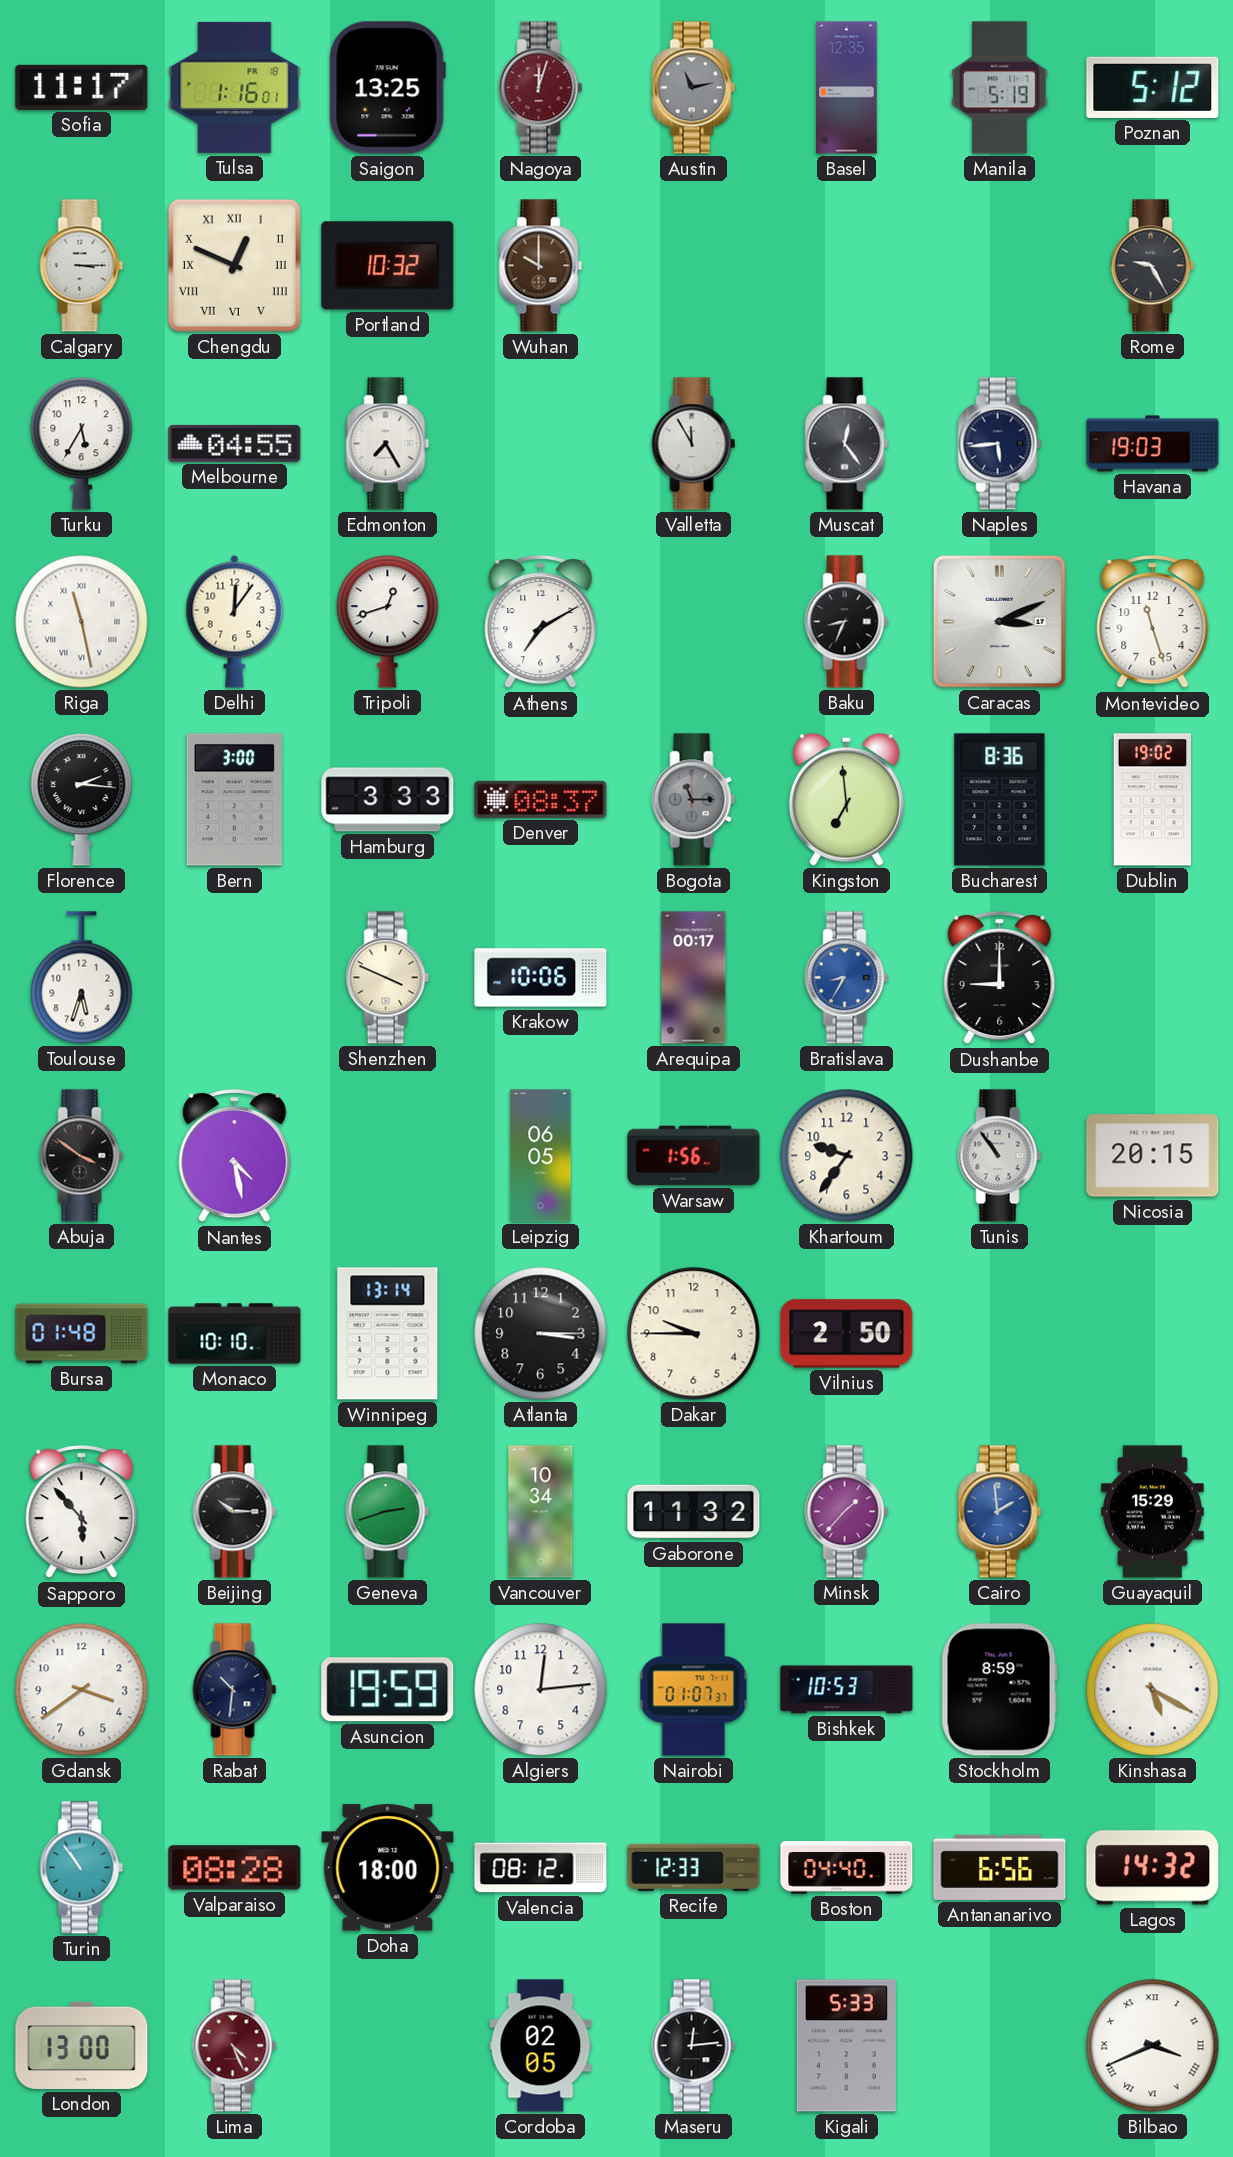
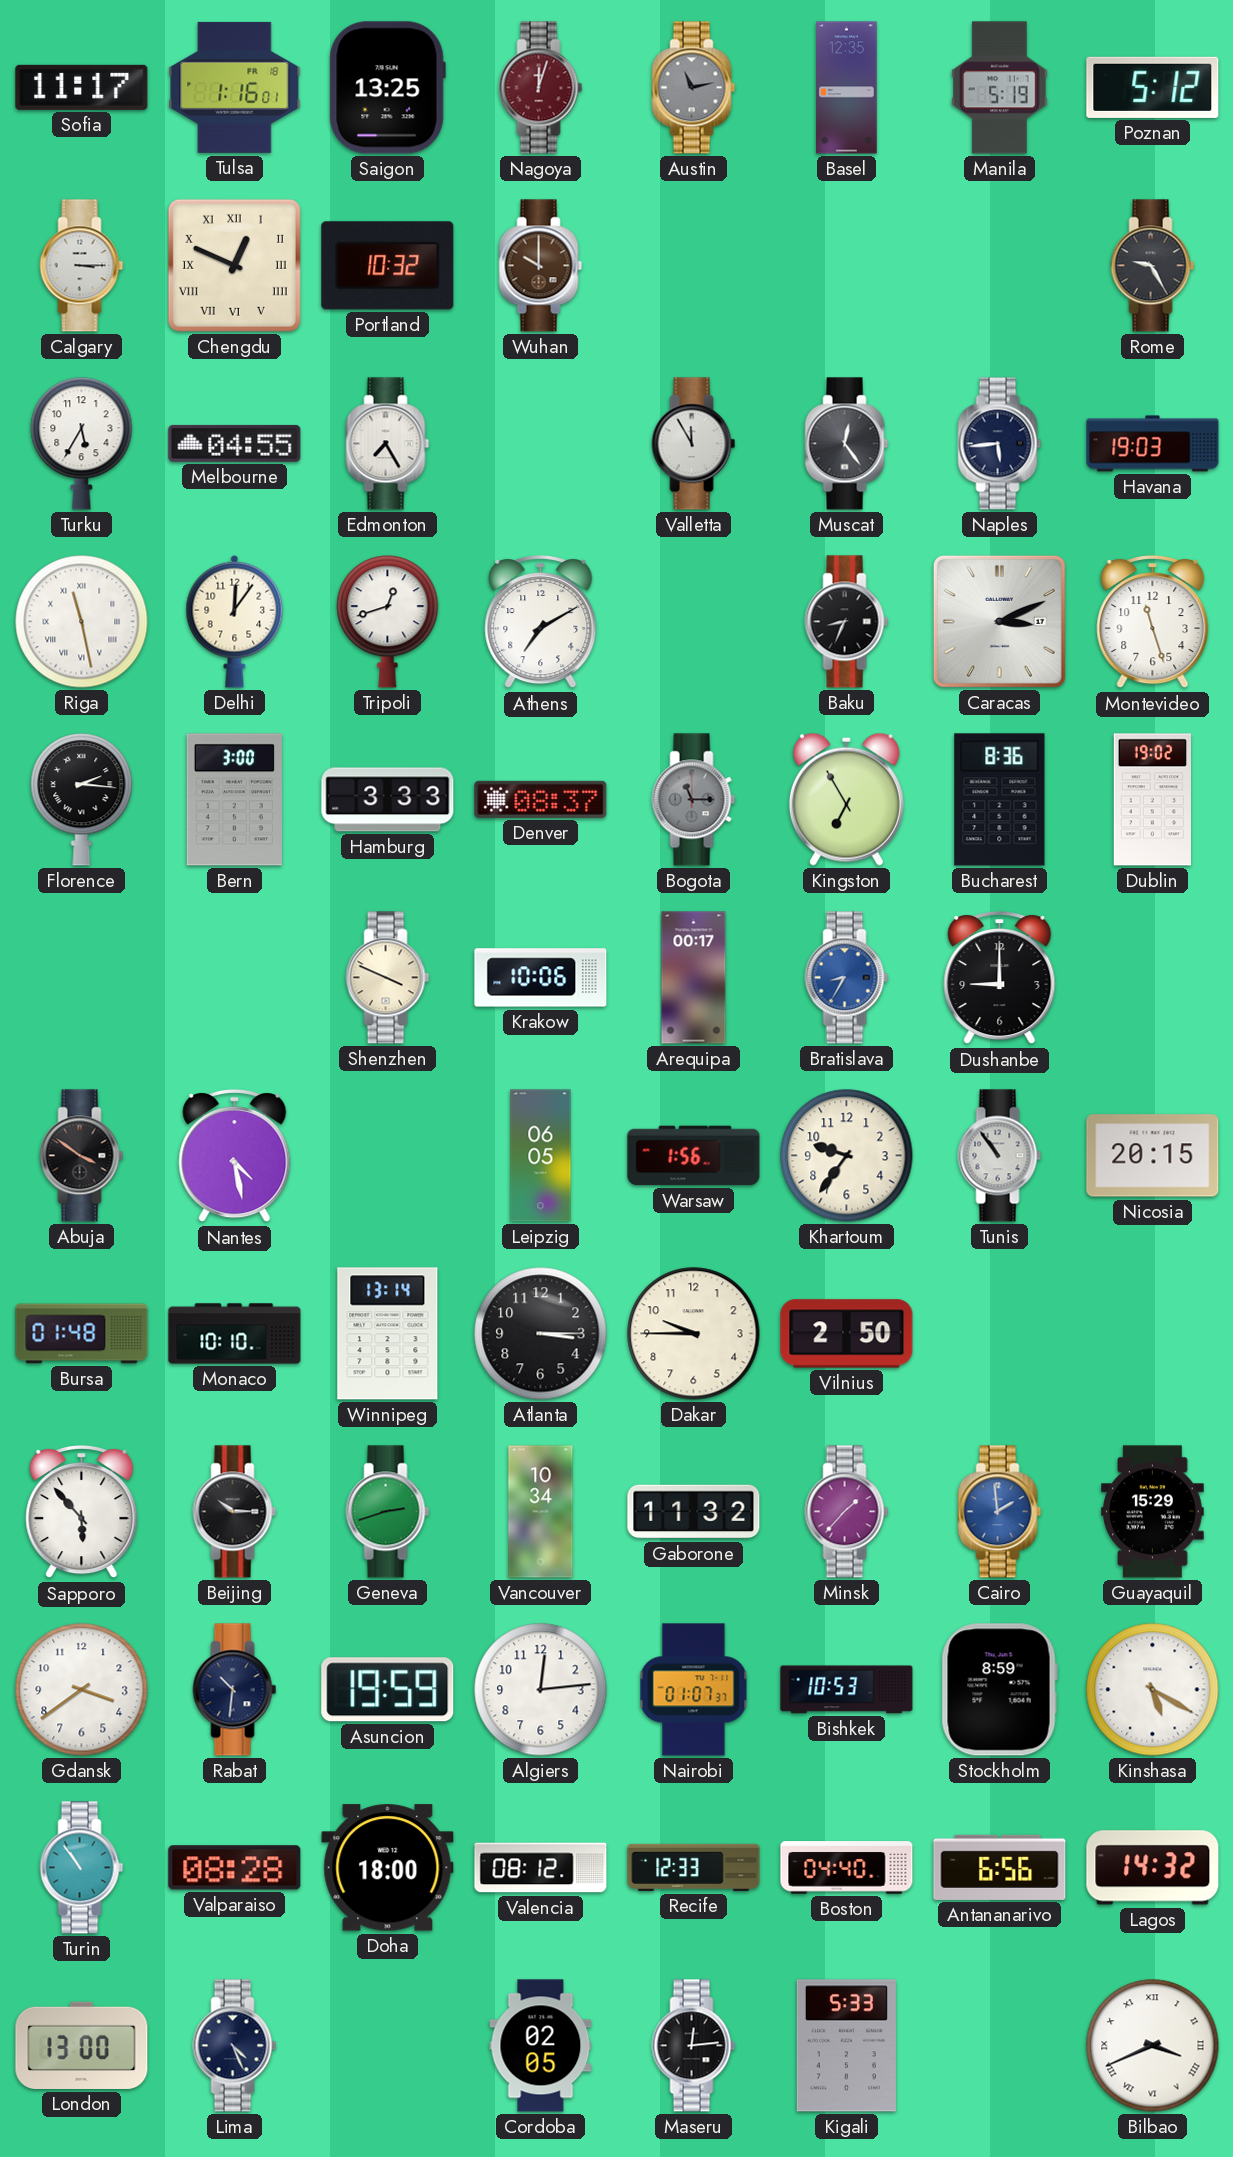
Kingston: 6:59 -> 6:55 (846, 799)
Toulouse: 5:33 -> none (82, 978)
Lima dial: burgundy -> navy (235, 2046)
